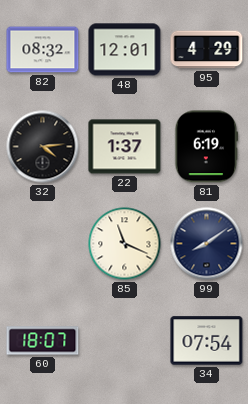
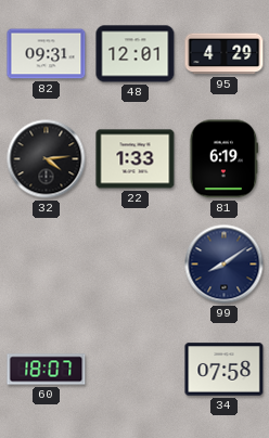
82: 08:32 -> 09:31 (47, 54)
22: 1:37 -> 1:33 (136, 159)
85: 11:19 -> none (125, 244)
34: 07:54 -> 07:58 (225, 370)
